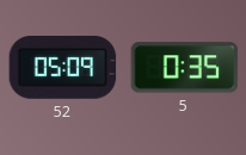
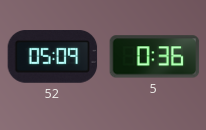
5: 0:35 -> 0:36 (155, 57)
